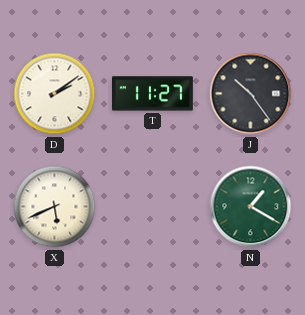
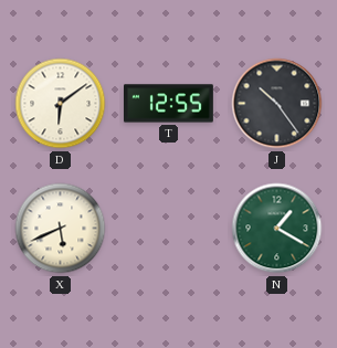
D: 2:09 -> 6:09 (61, 104)
T: 11:27 -> 12:55 (169, 104)
